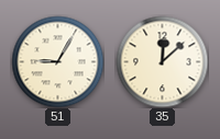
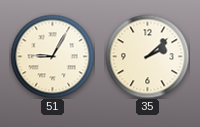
35: 12:08 -> 2:08 (147, 56)
